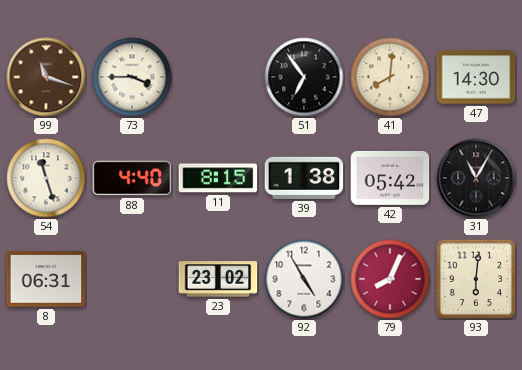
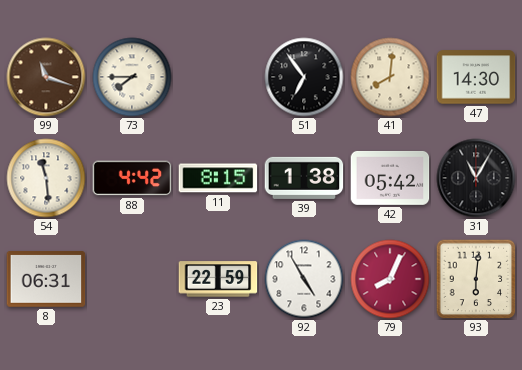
73: 3:45 -> 7:45 (132, 77)
54: 11:27 -> 11:29 (46, 178)
88: 4:40 -> 4:42 (132, 178)
23: 23:02 -> 22:59 (218, 279)
